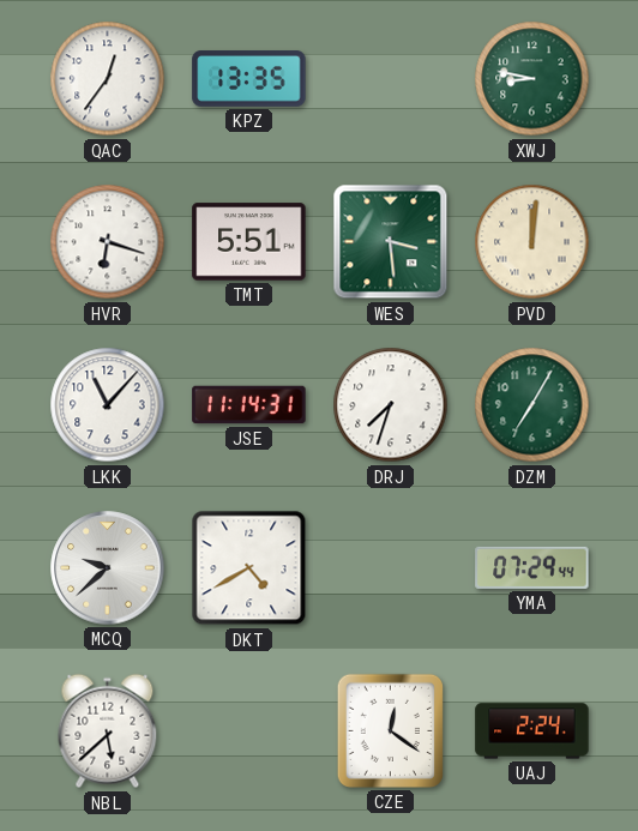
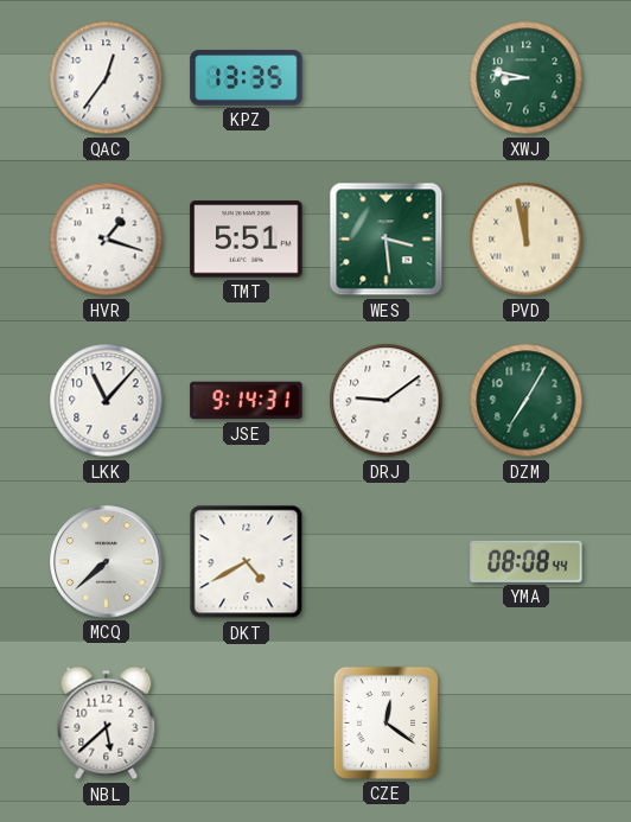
HVR: 6:18 -> 1:18 (107, 240)
PVD: 12:01 -> 11:58 (527, 240)
JSE: 11:14 -> 9:14 (247, 401)
DRJ: 7:33 -> 9:09 (387, 401)
MCQ: 9:38 -> 7:38 (107, 562)
YMA: 07:29 -> 08:08 (527, 561)
UAJ: 2:24 -> none (532, 731)
